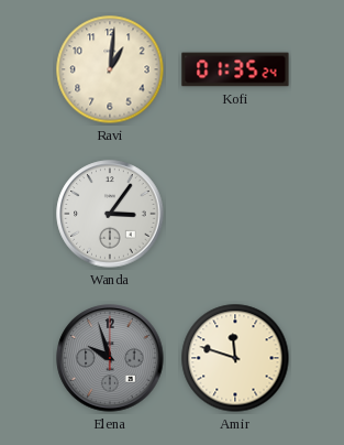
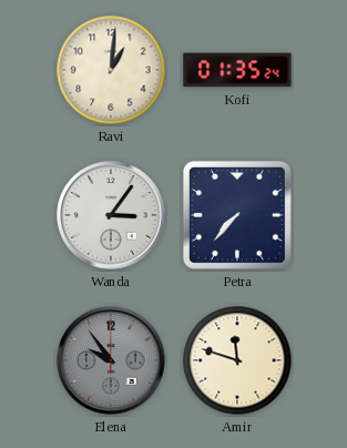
Petra: none -> 7:37 (237, 215)
Elena: 9:57 -> 9:54 (111, 360)
